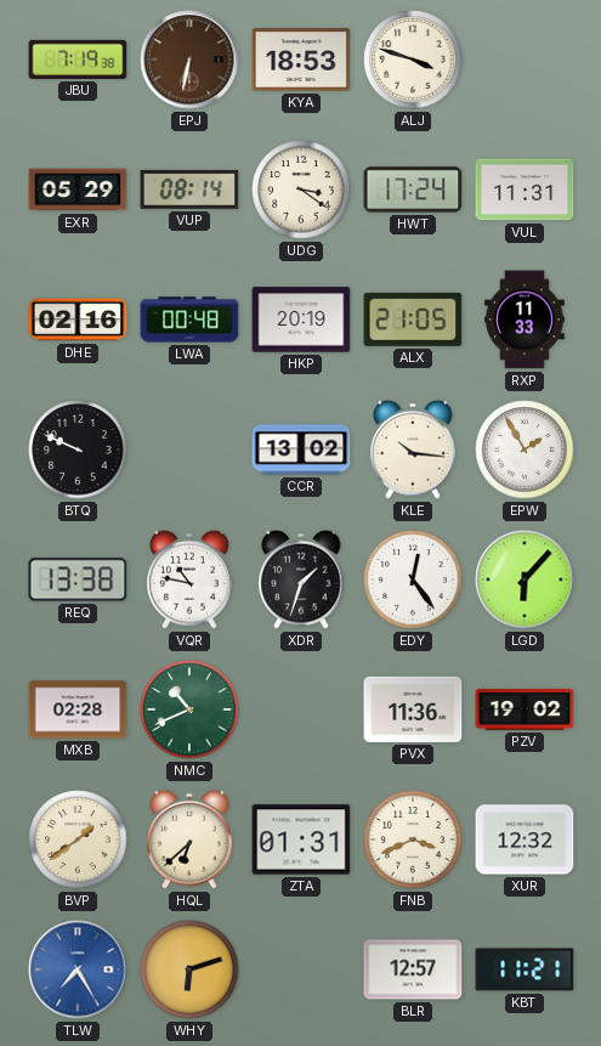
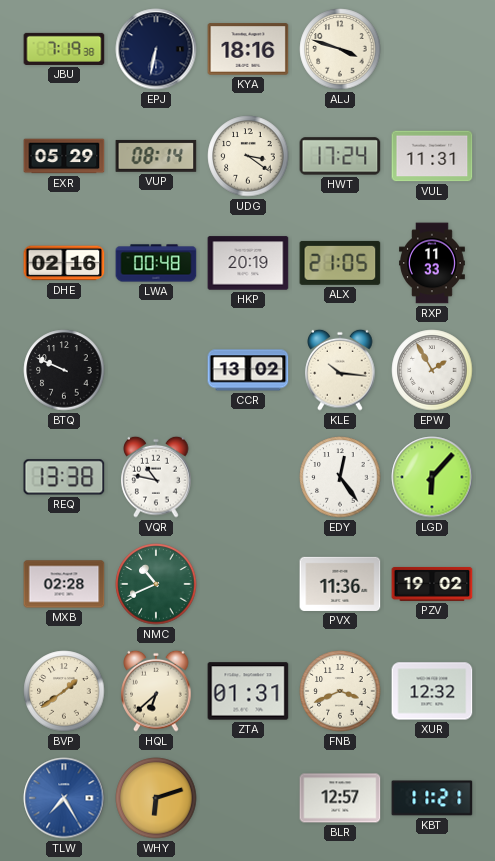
EPJ dial: brown -> navy (156, 49)
KYA: 18:53 -> 18:16 (248, 49)
XDR: 1:33 -> none (301, 579)
